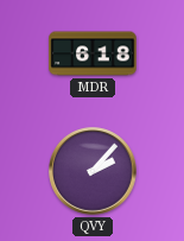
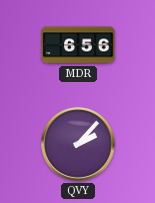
MDR: 6:18 -> 6:56 (78, 45)
